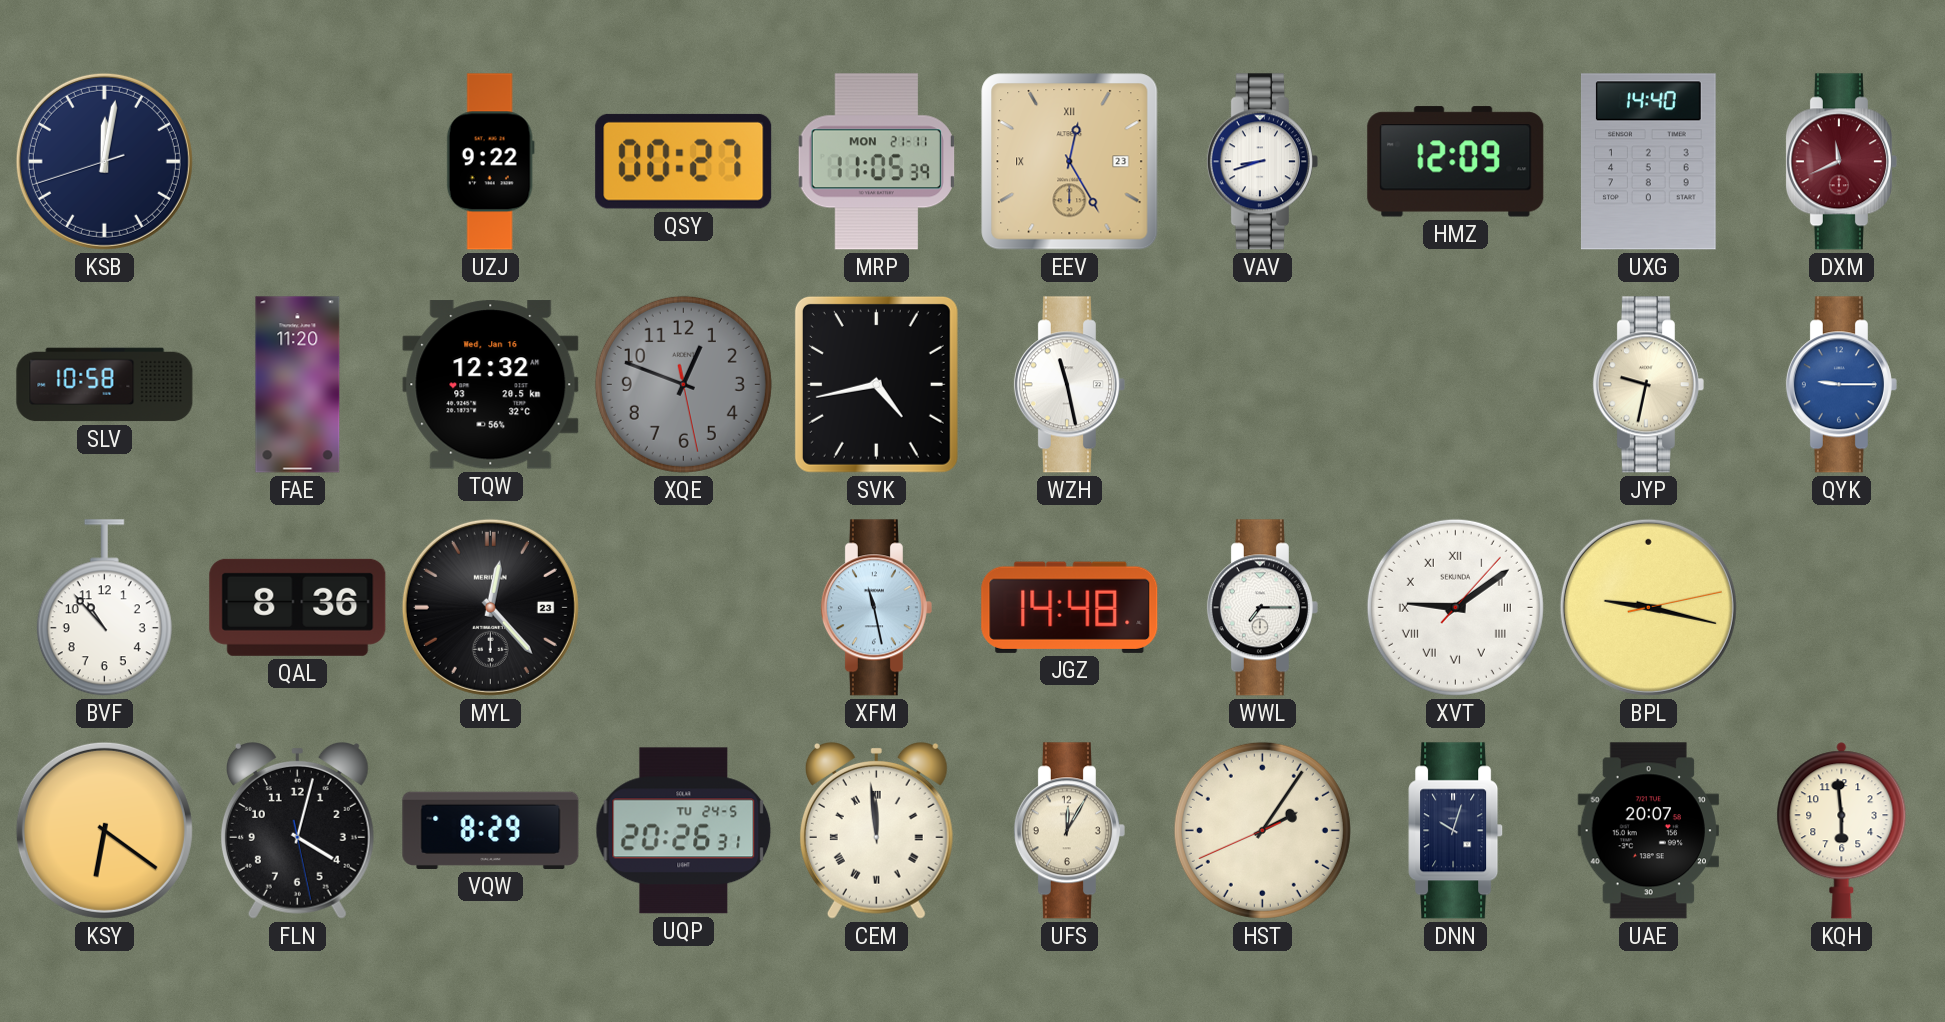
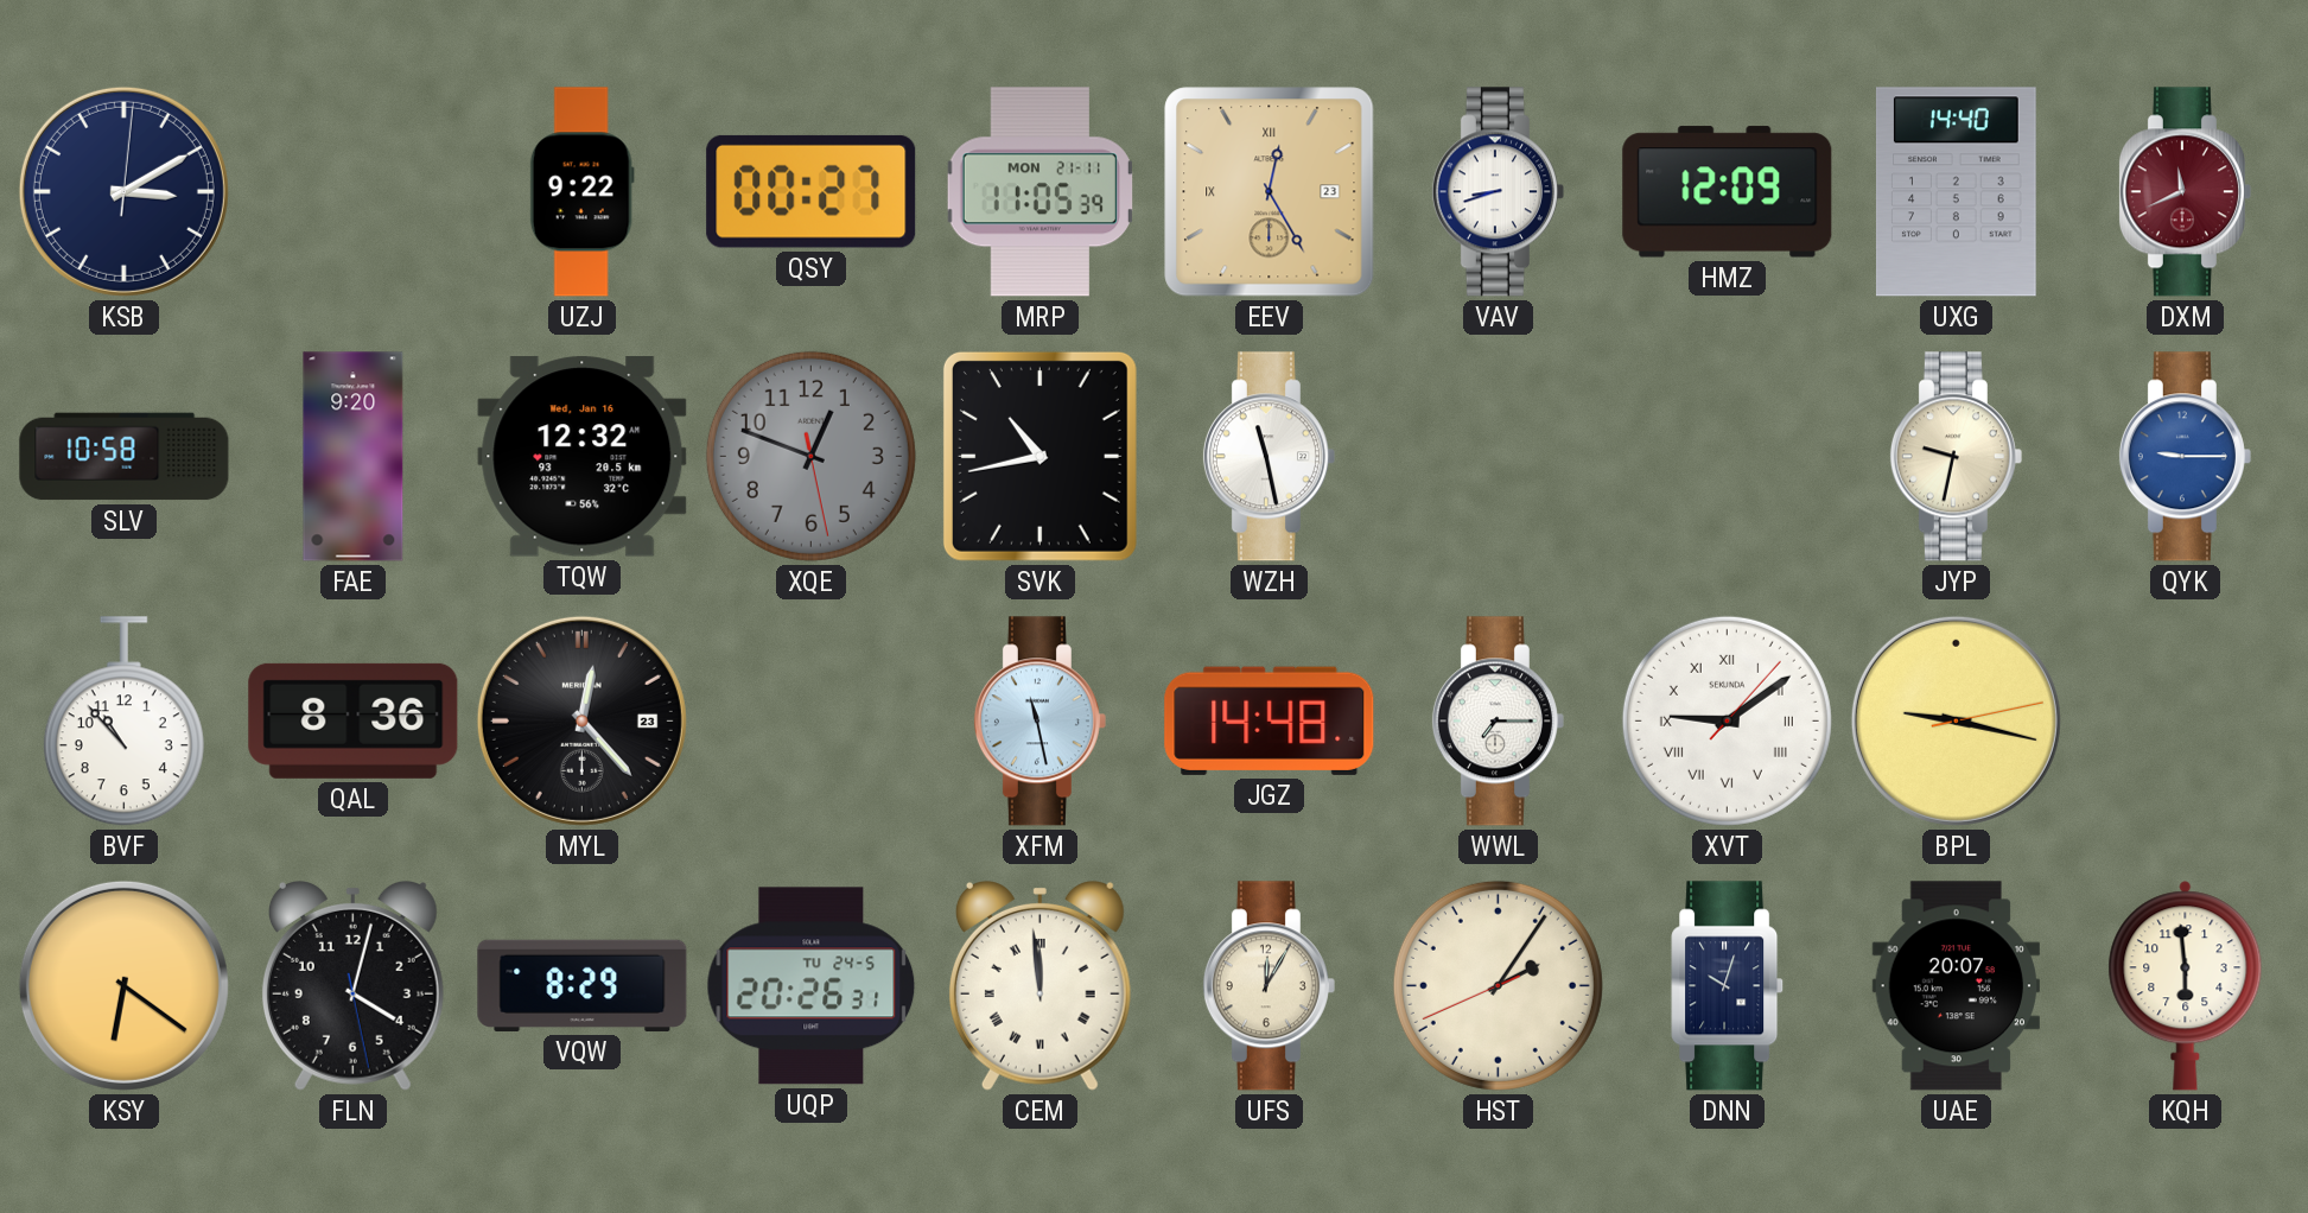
KSB: 12:01 -> 3:10 (123, 191)
FAE: 11:20 -> 9:20 (354, 457)
SVK: 4:43 -> 10:43 (1039, 456)
